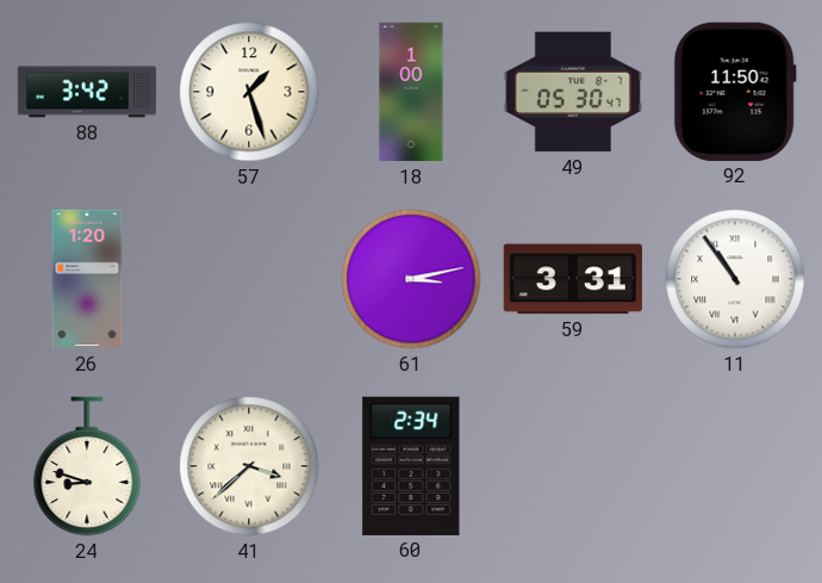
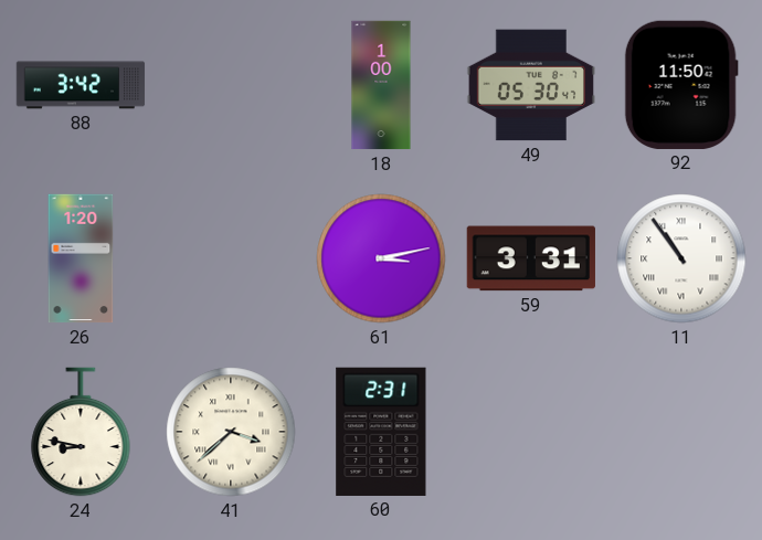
57: 1:27 -> none (249, 92)
24: 8:48 -> 8:47 (81, 432)
60: 2:34 -> 2:31 (381, 432)
